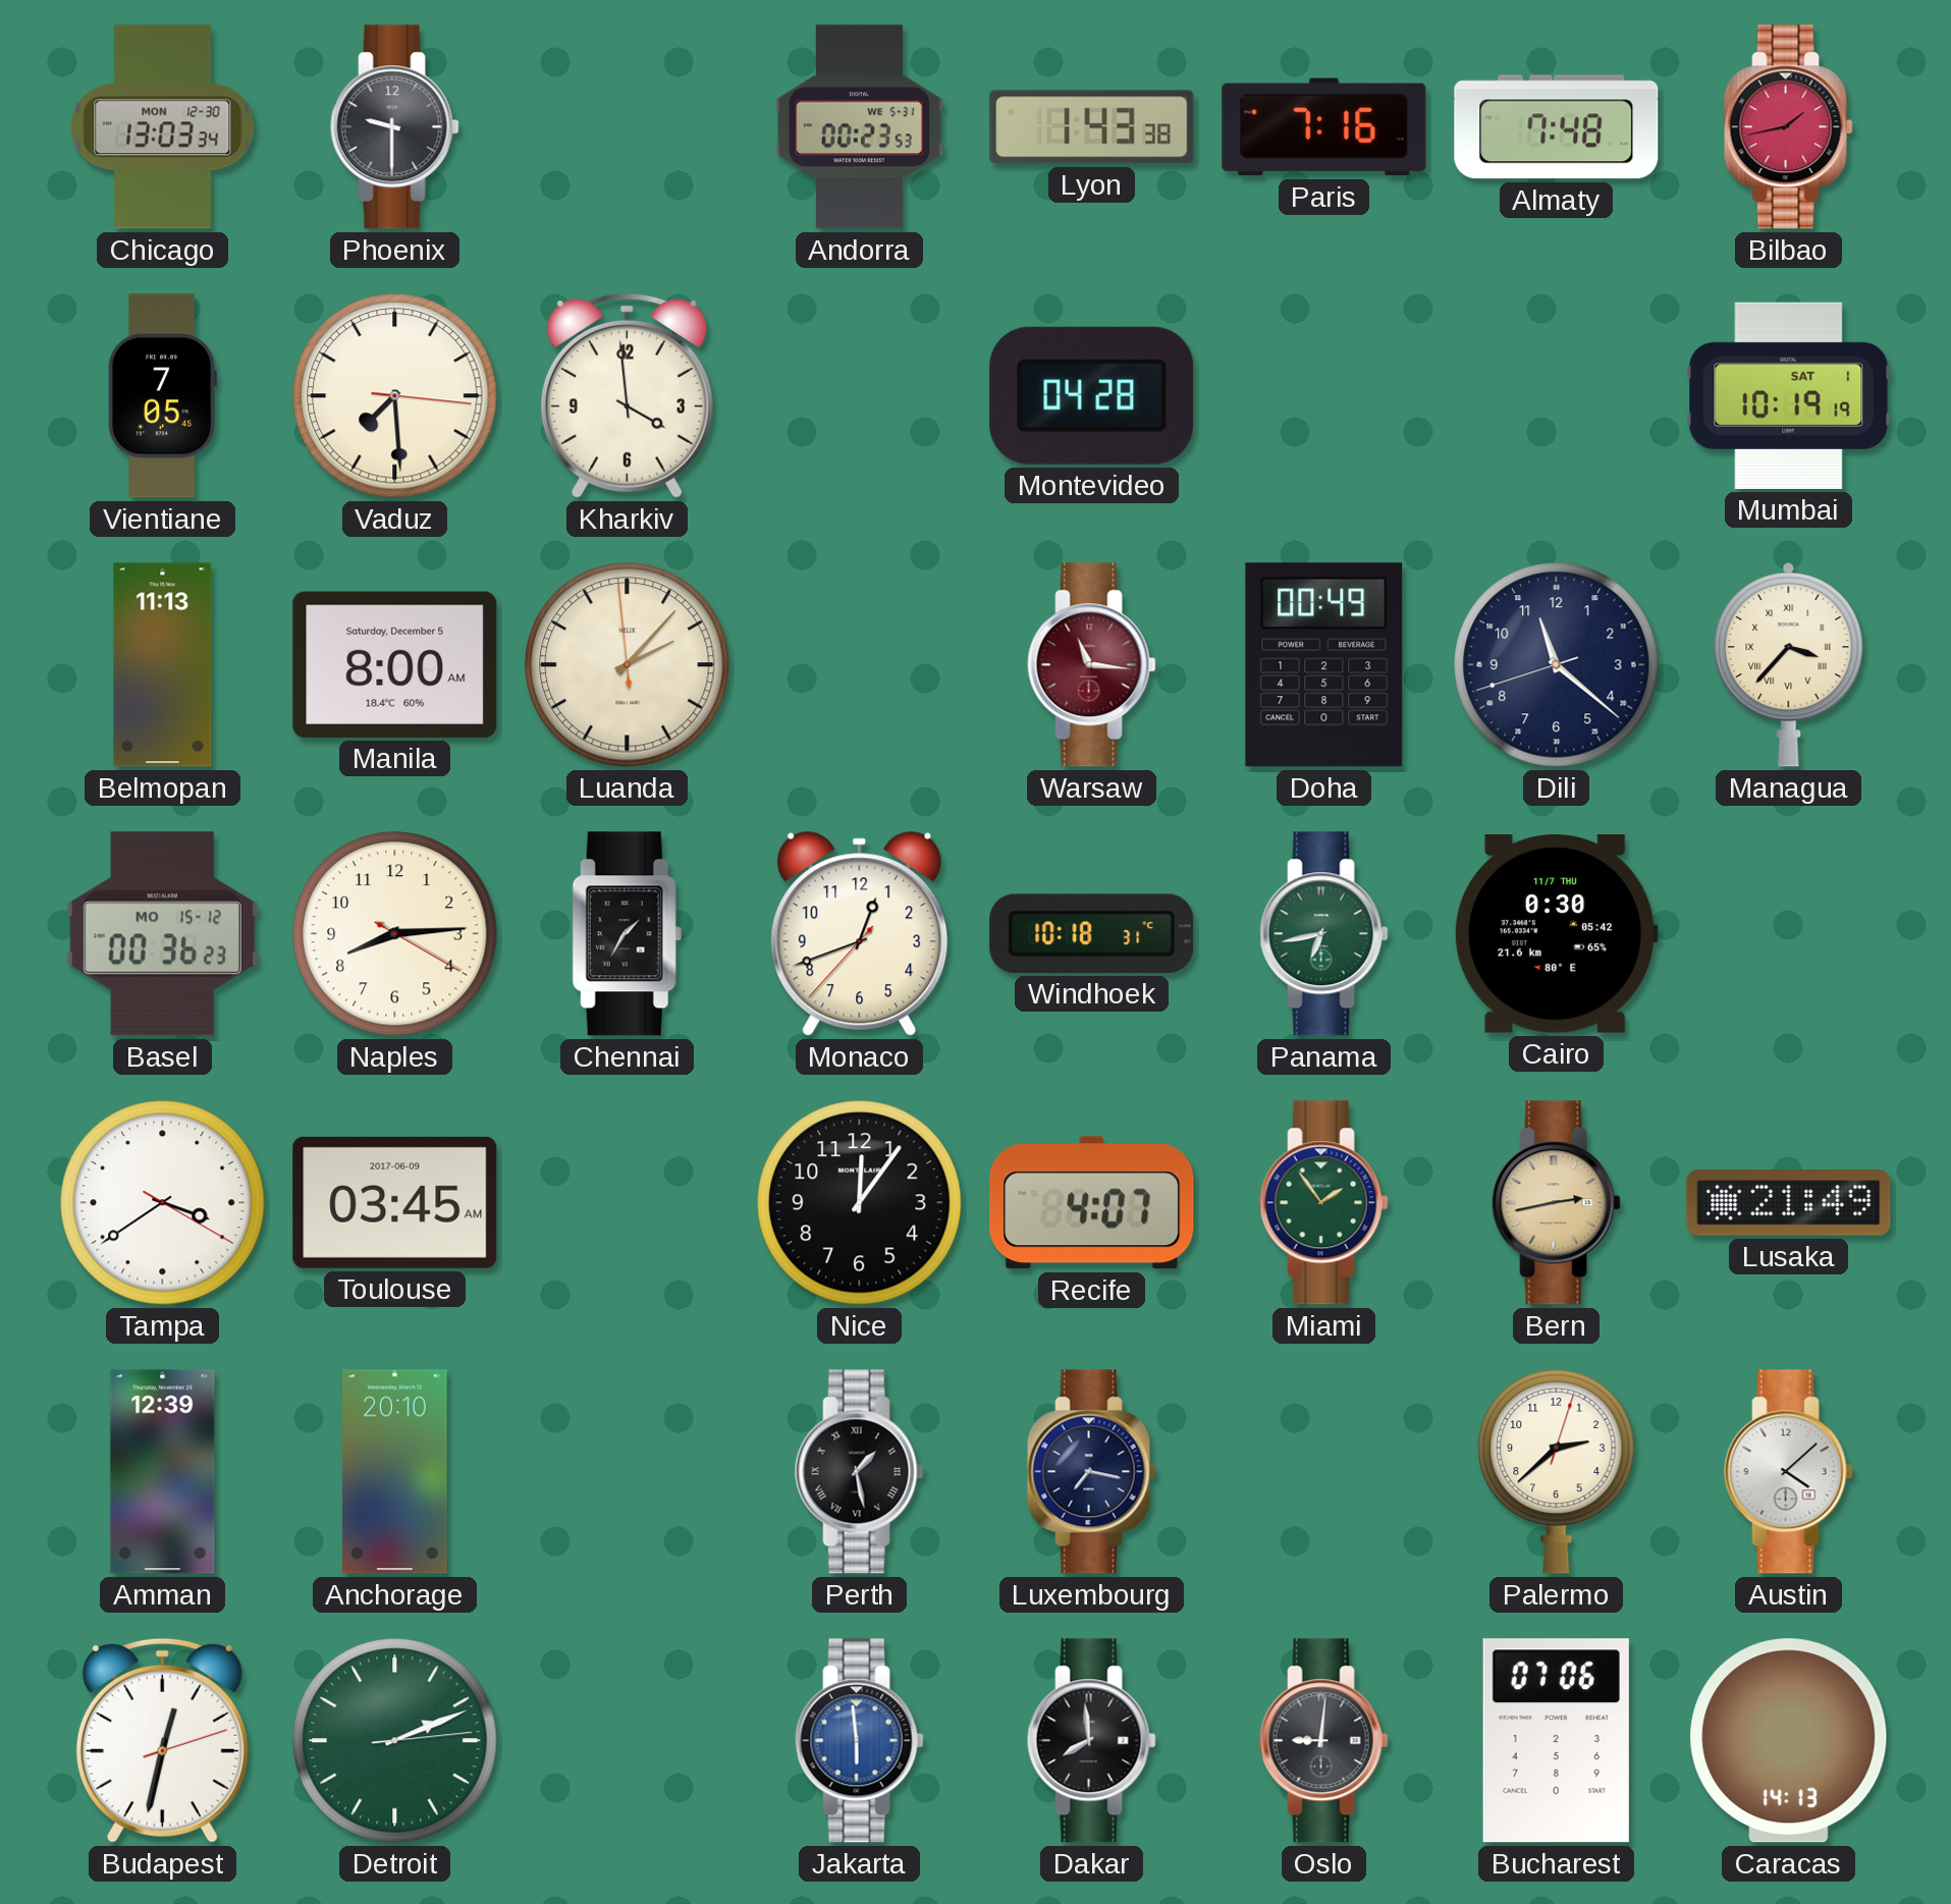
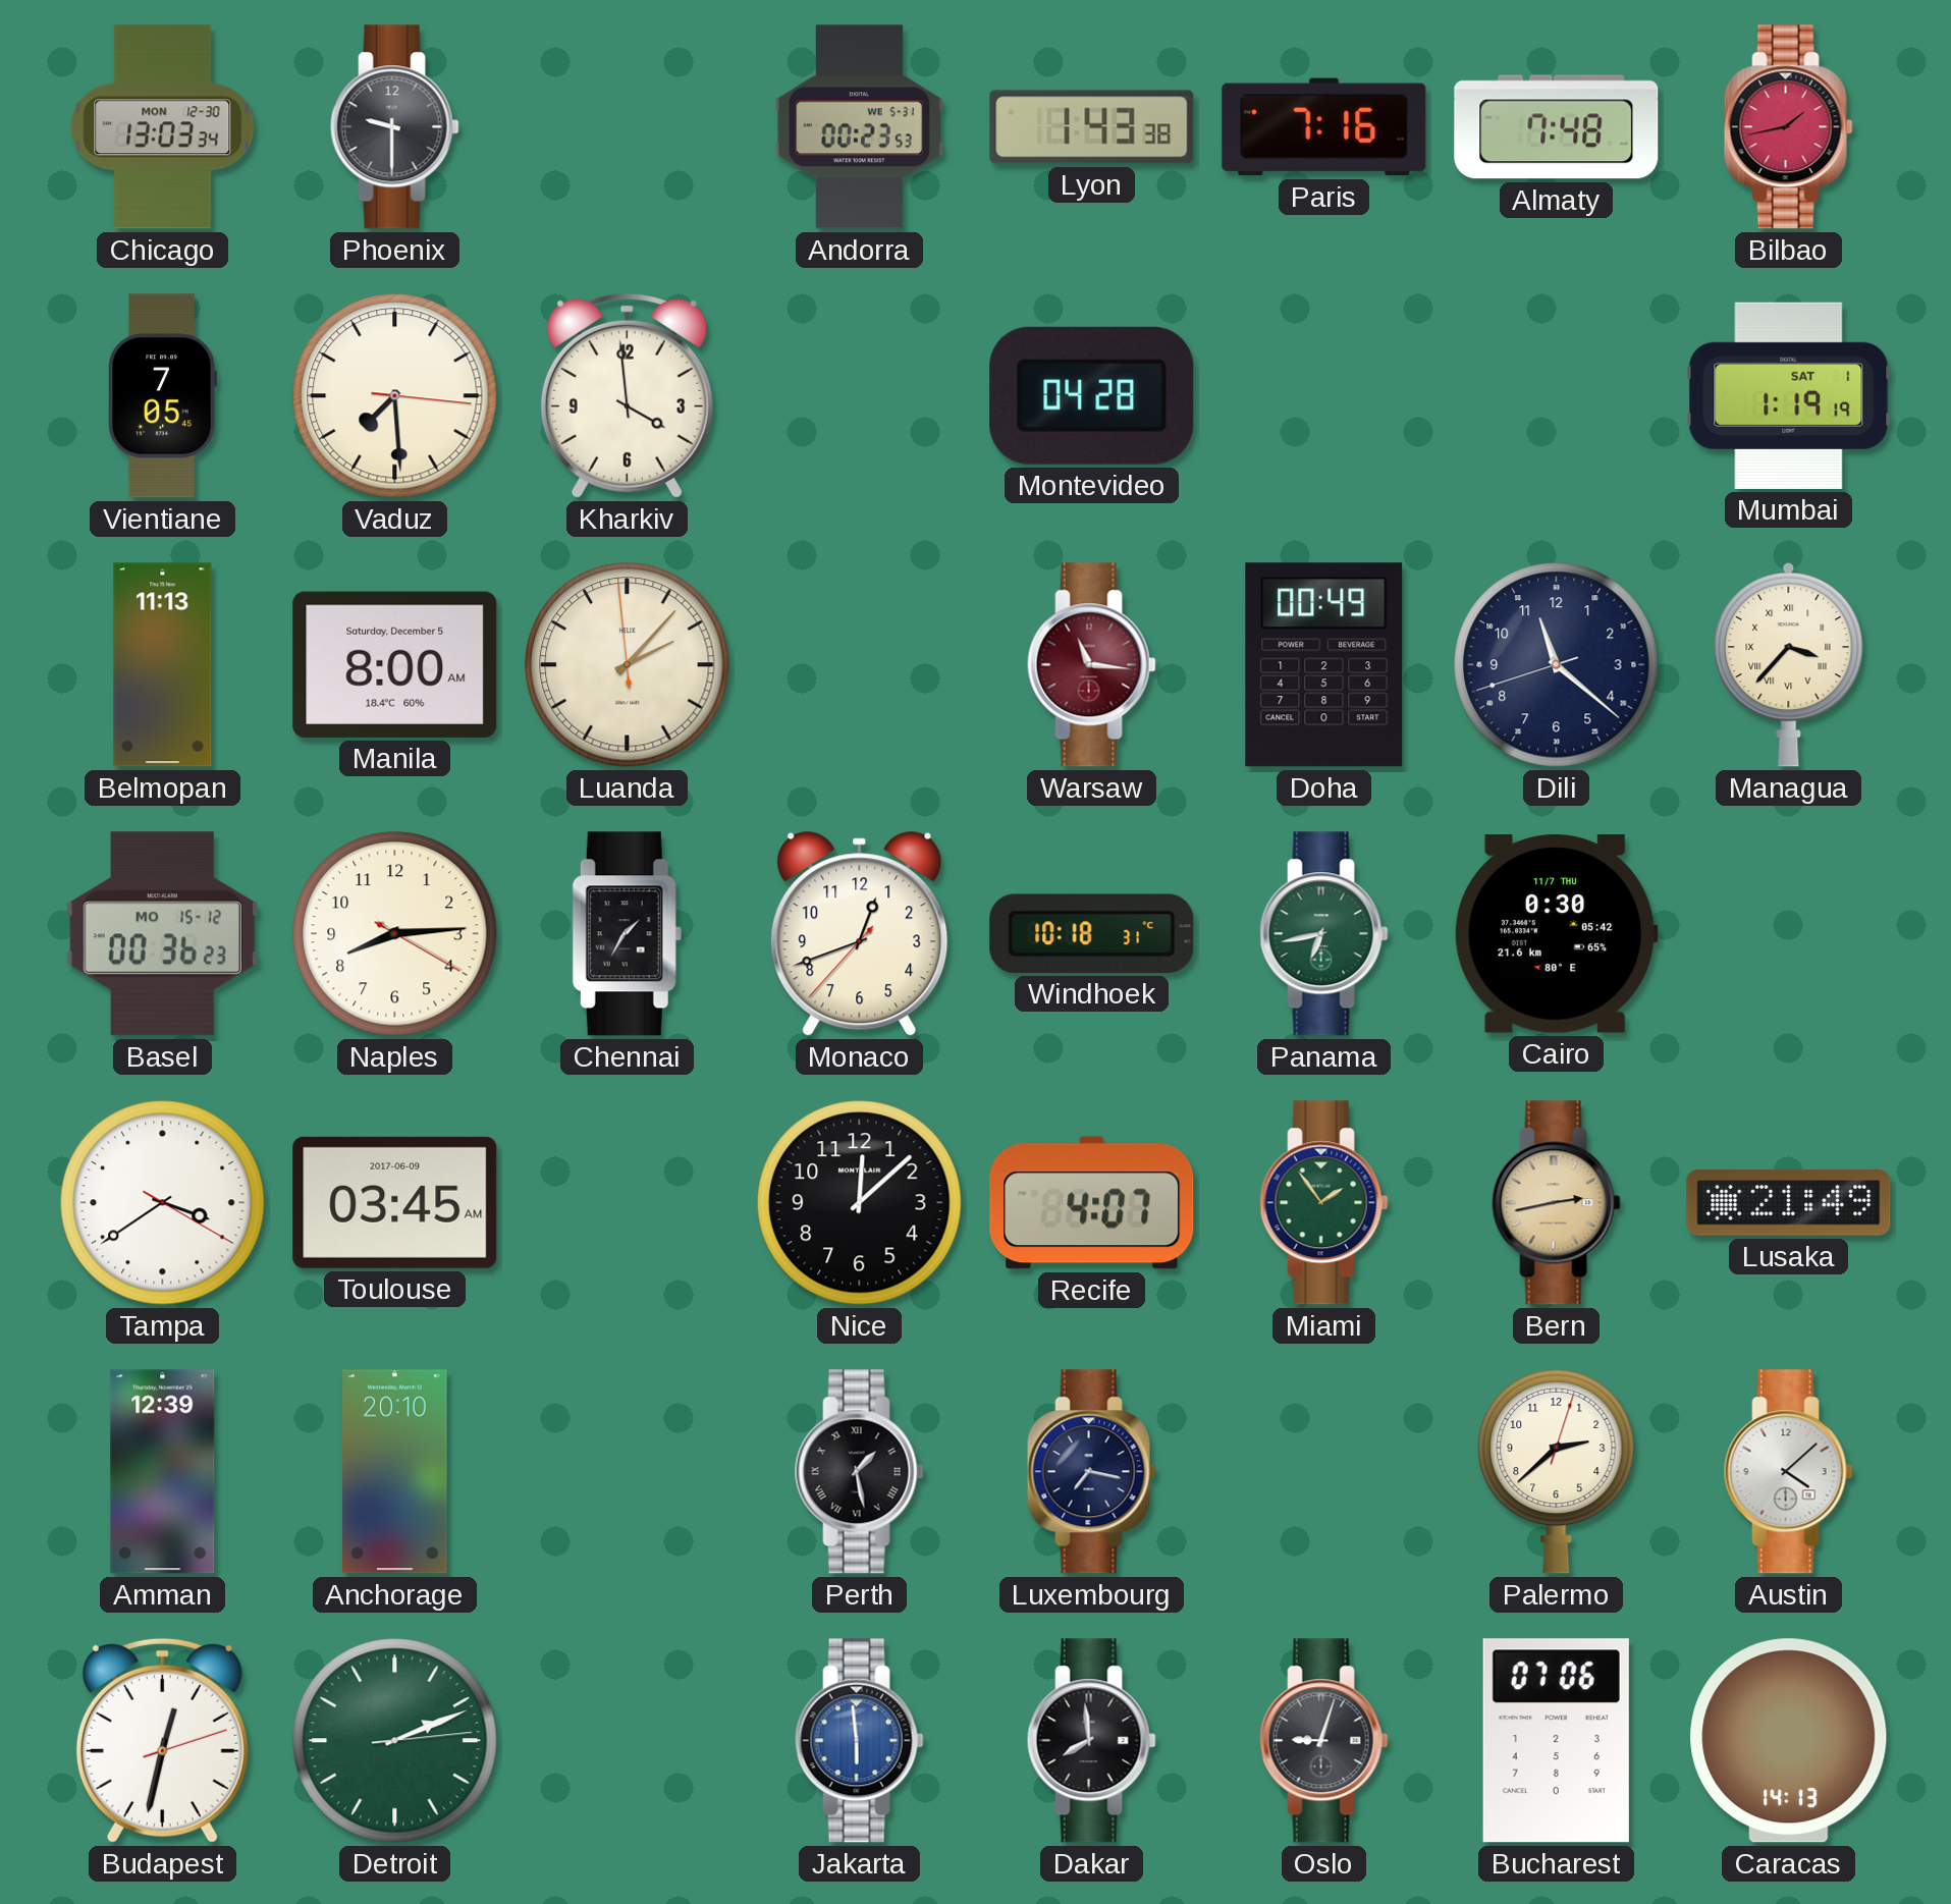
Mumbai: 10:19 -> 1:19 (1789, 395)
Nice: 12:06 -> 12:08 (860, 1203)
Oslo: 9:01 -> 9:03 (1323, 1741)
